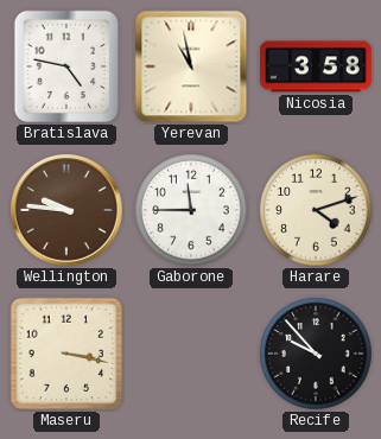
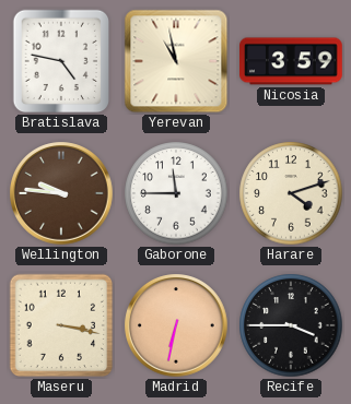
Nicosia: 3:58 -> 3:59 (292, 61)
Madrid: none -> 6:32 (176, 325)
Recife: 9:53 -> 3:45 (291, 325)
